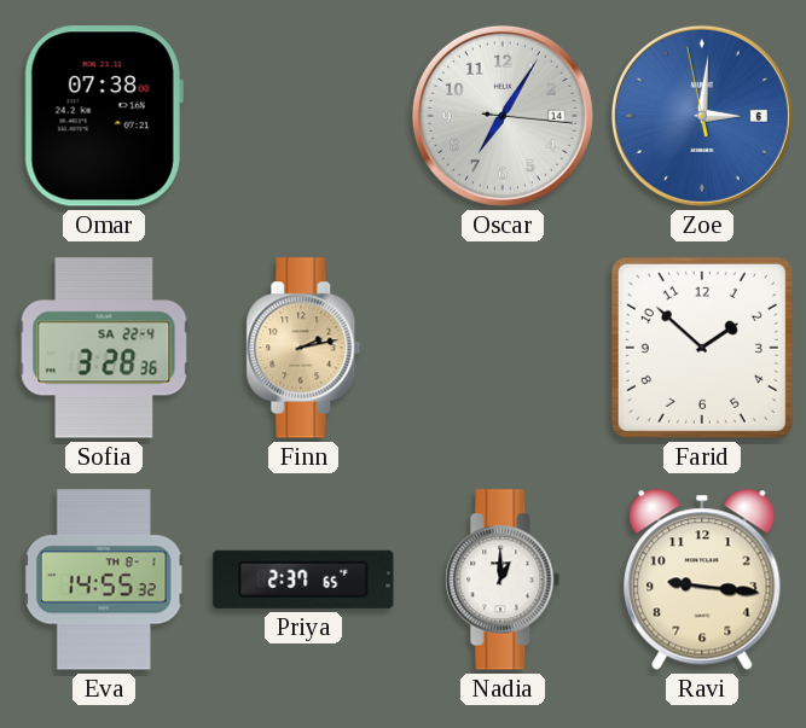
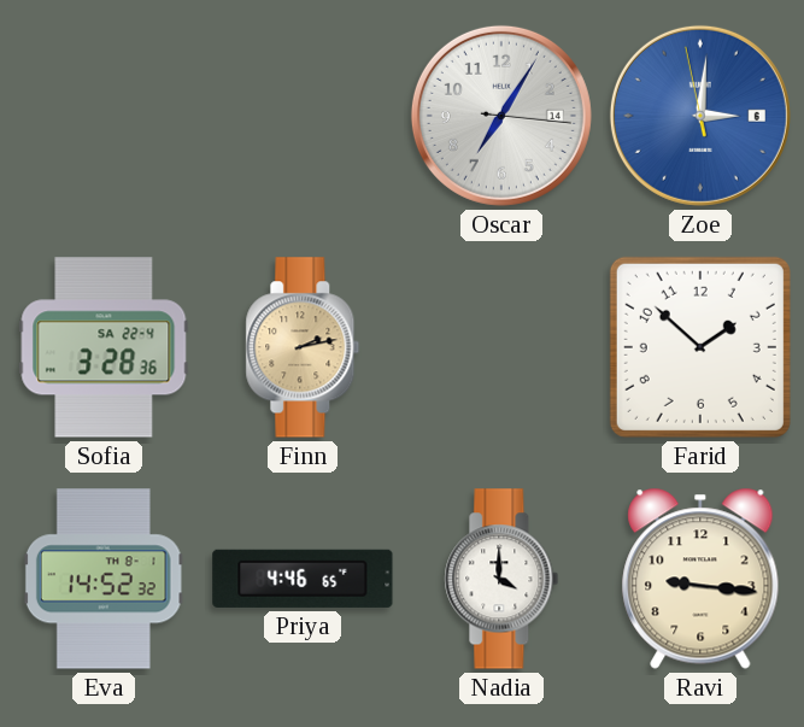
Omar: 07:38 -> none (104, 116)
Eva: 14:55 -> 14:52 (104, 579)
Priya: 2:37 -> 4:46 (303, 579)
Nadia: 1:00 -> 4:00 (501, 579)
